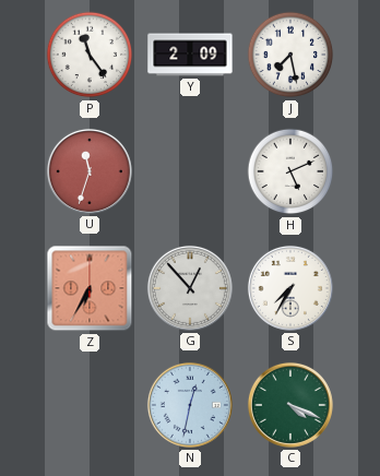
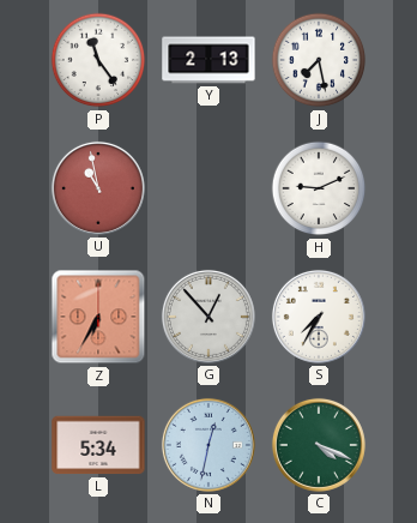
Y: 2:09 -> 2:13 (208, 60)
U: 11:33 -> 10:58 (98, 188)
H: 5:11 -> 9:11 (319, 188)
L: none -> 5:34 (98, 445)
